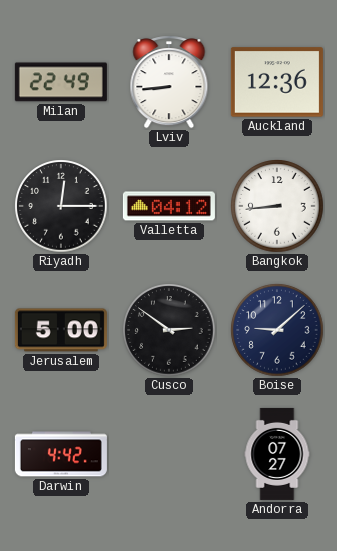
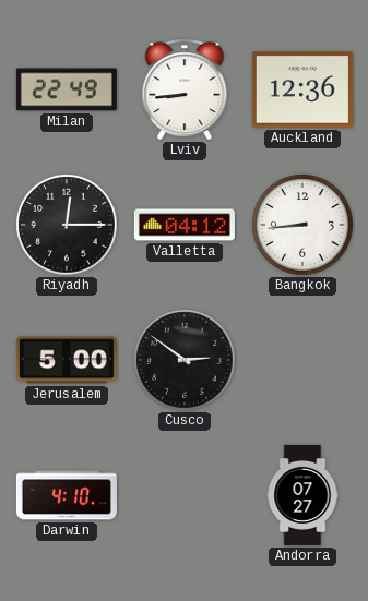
Boise: 9:08 -> none (277, 330)
Darwin: 4:42 -> 4:10 (67, 495)
